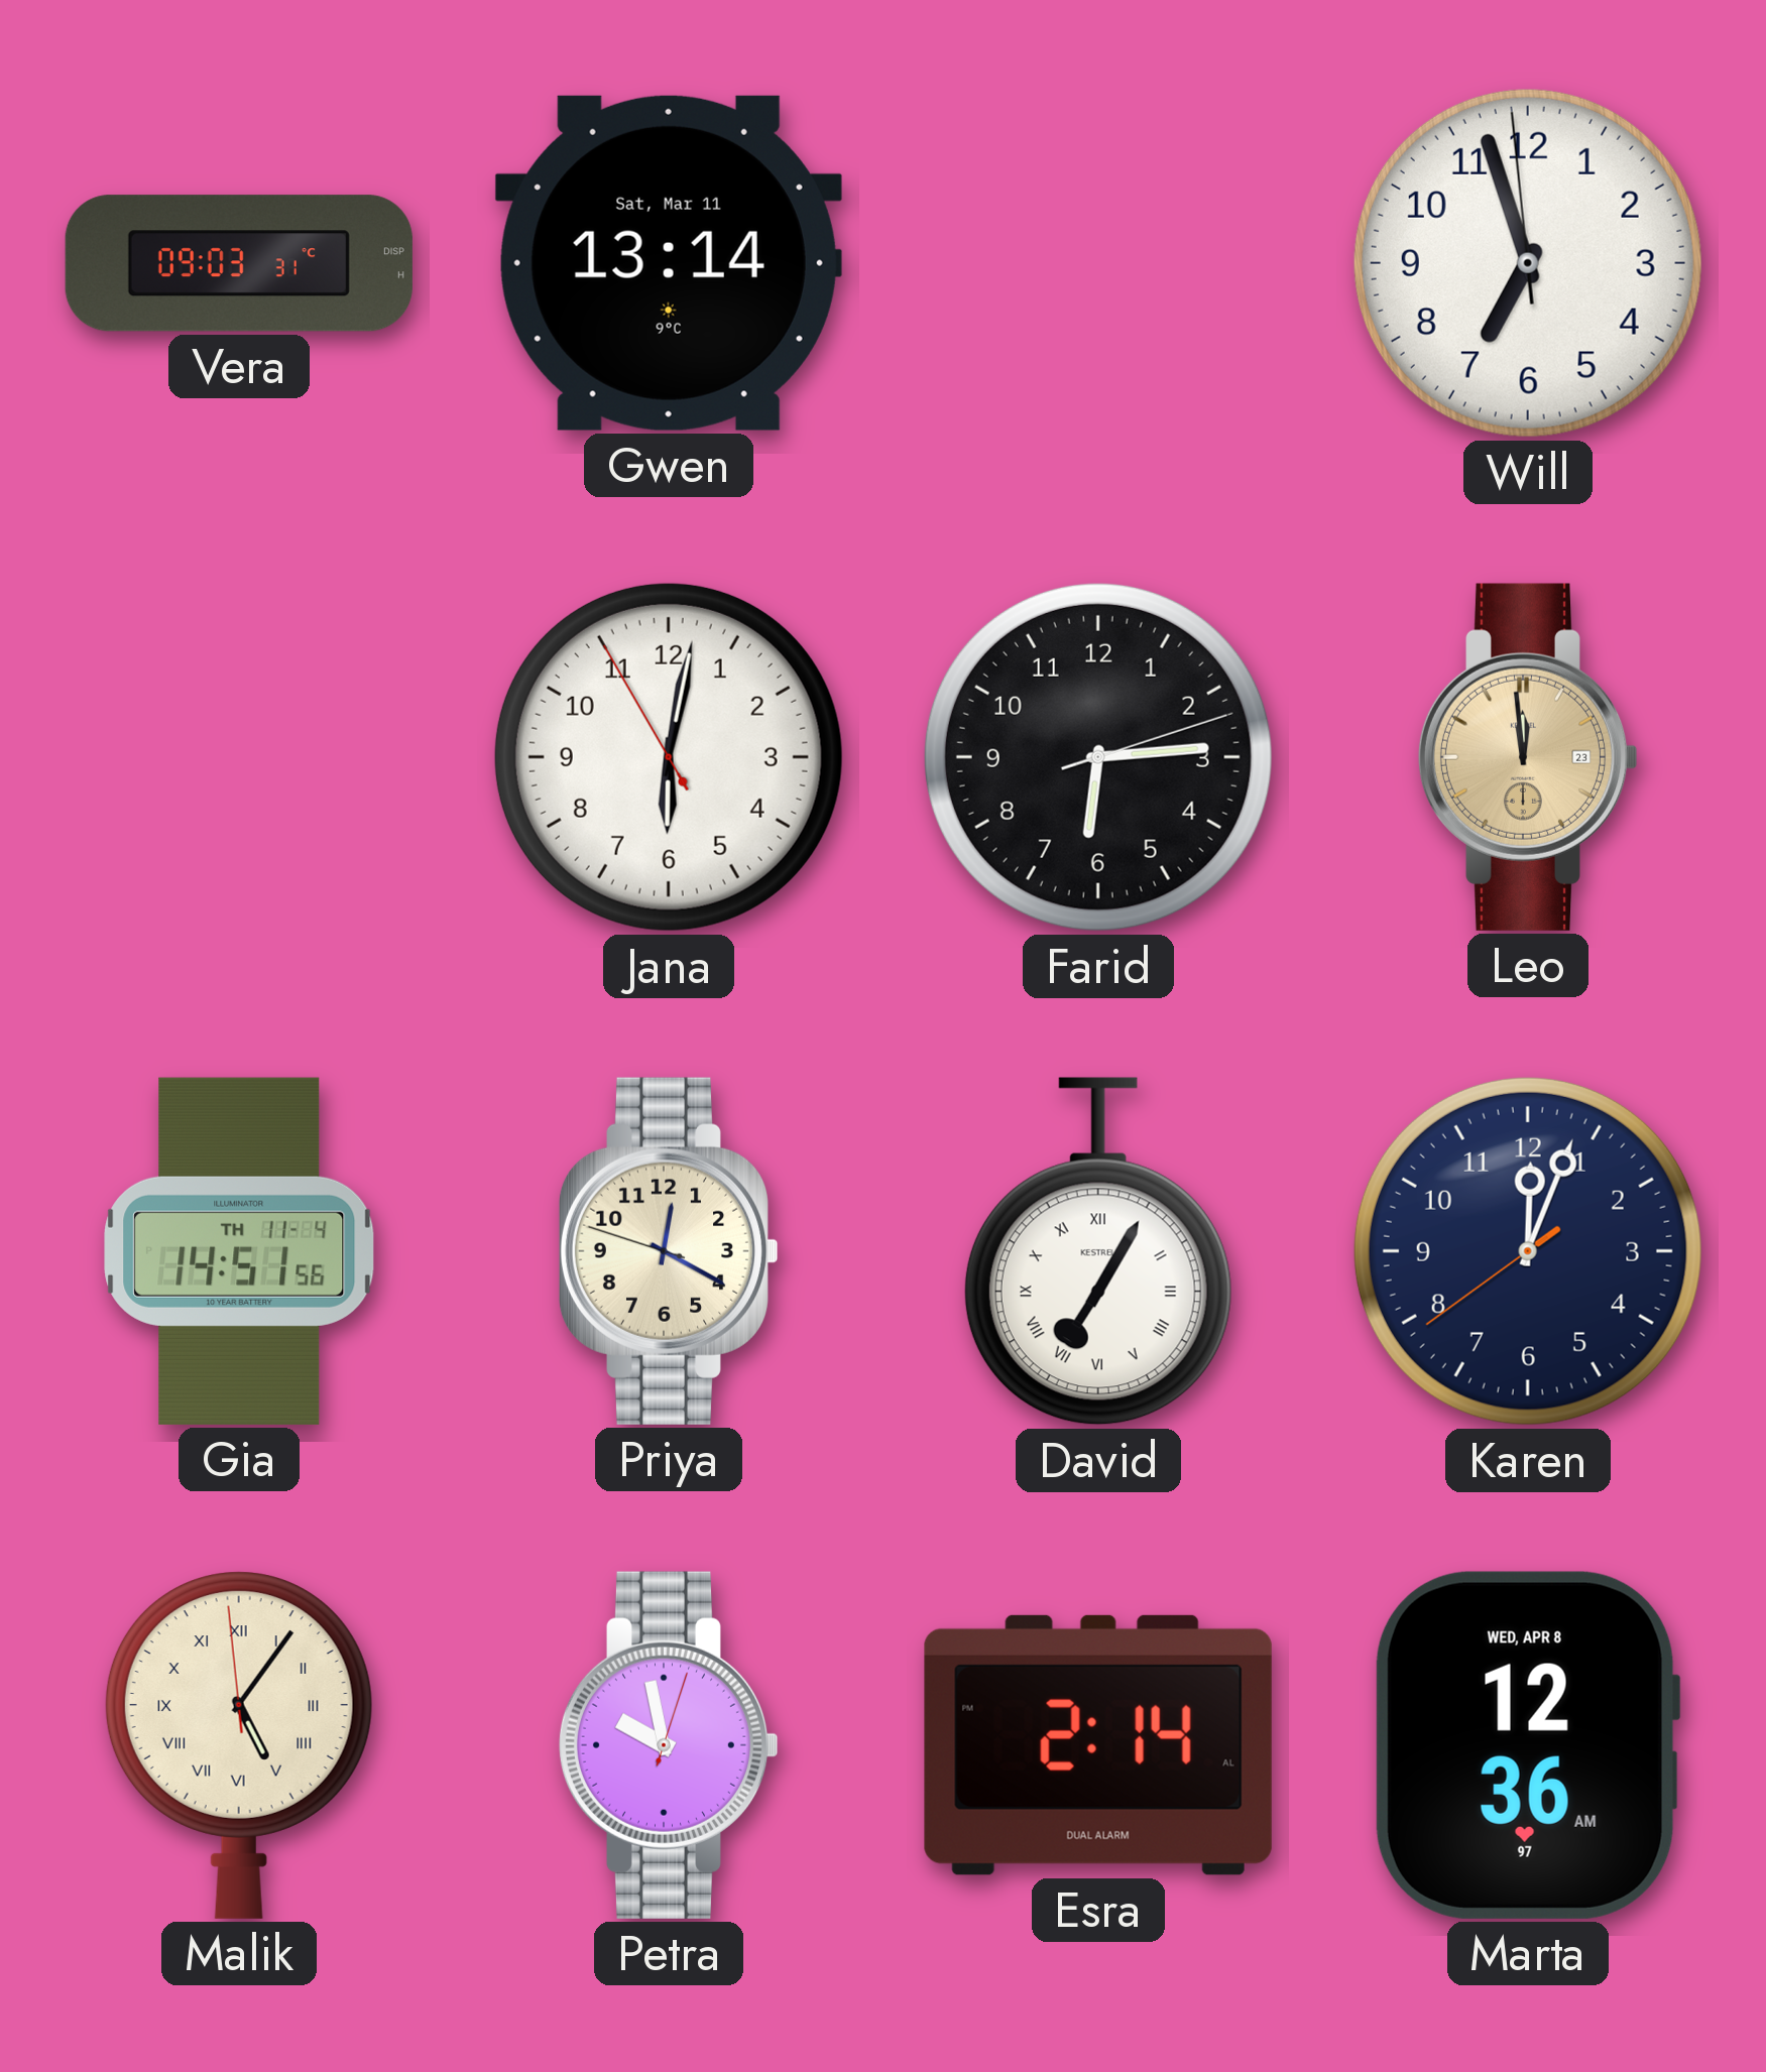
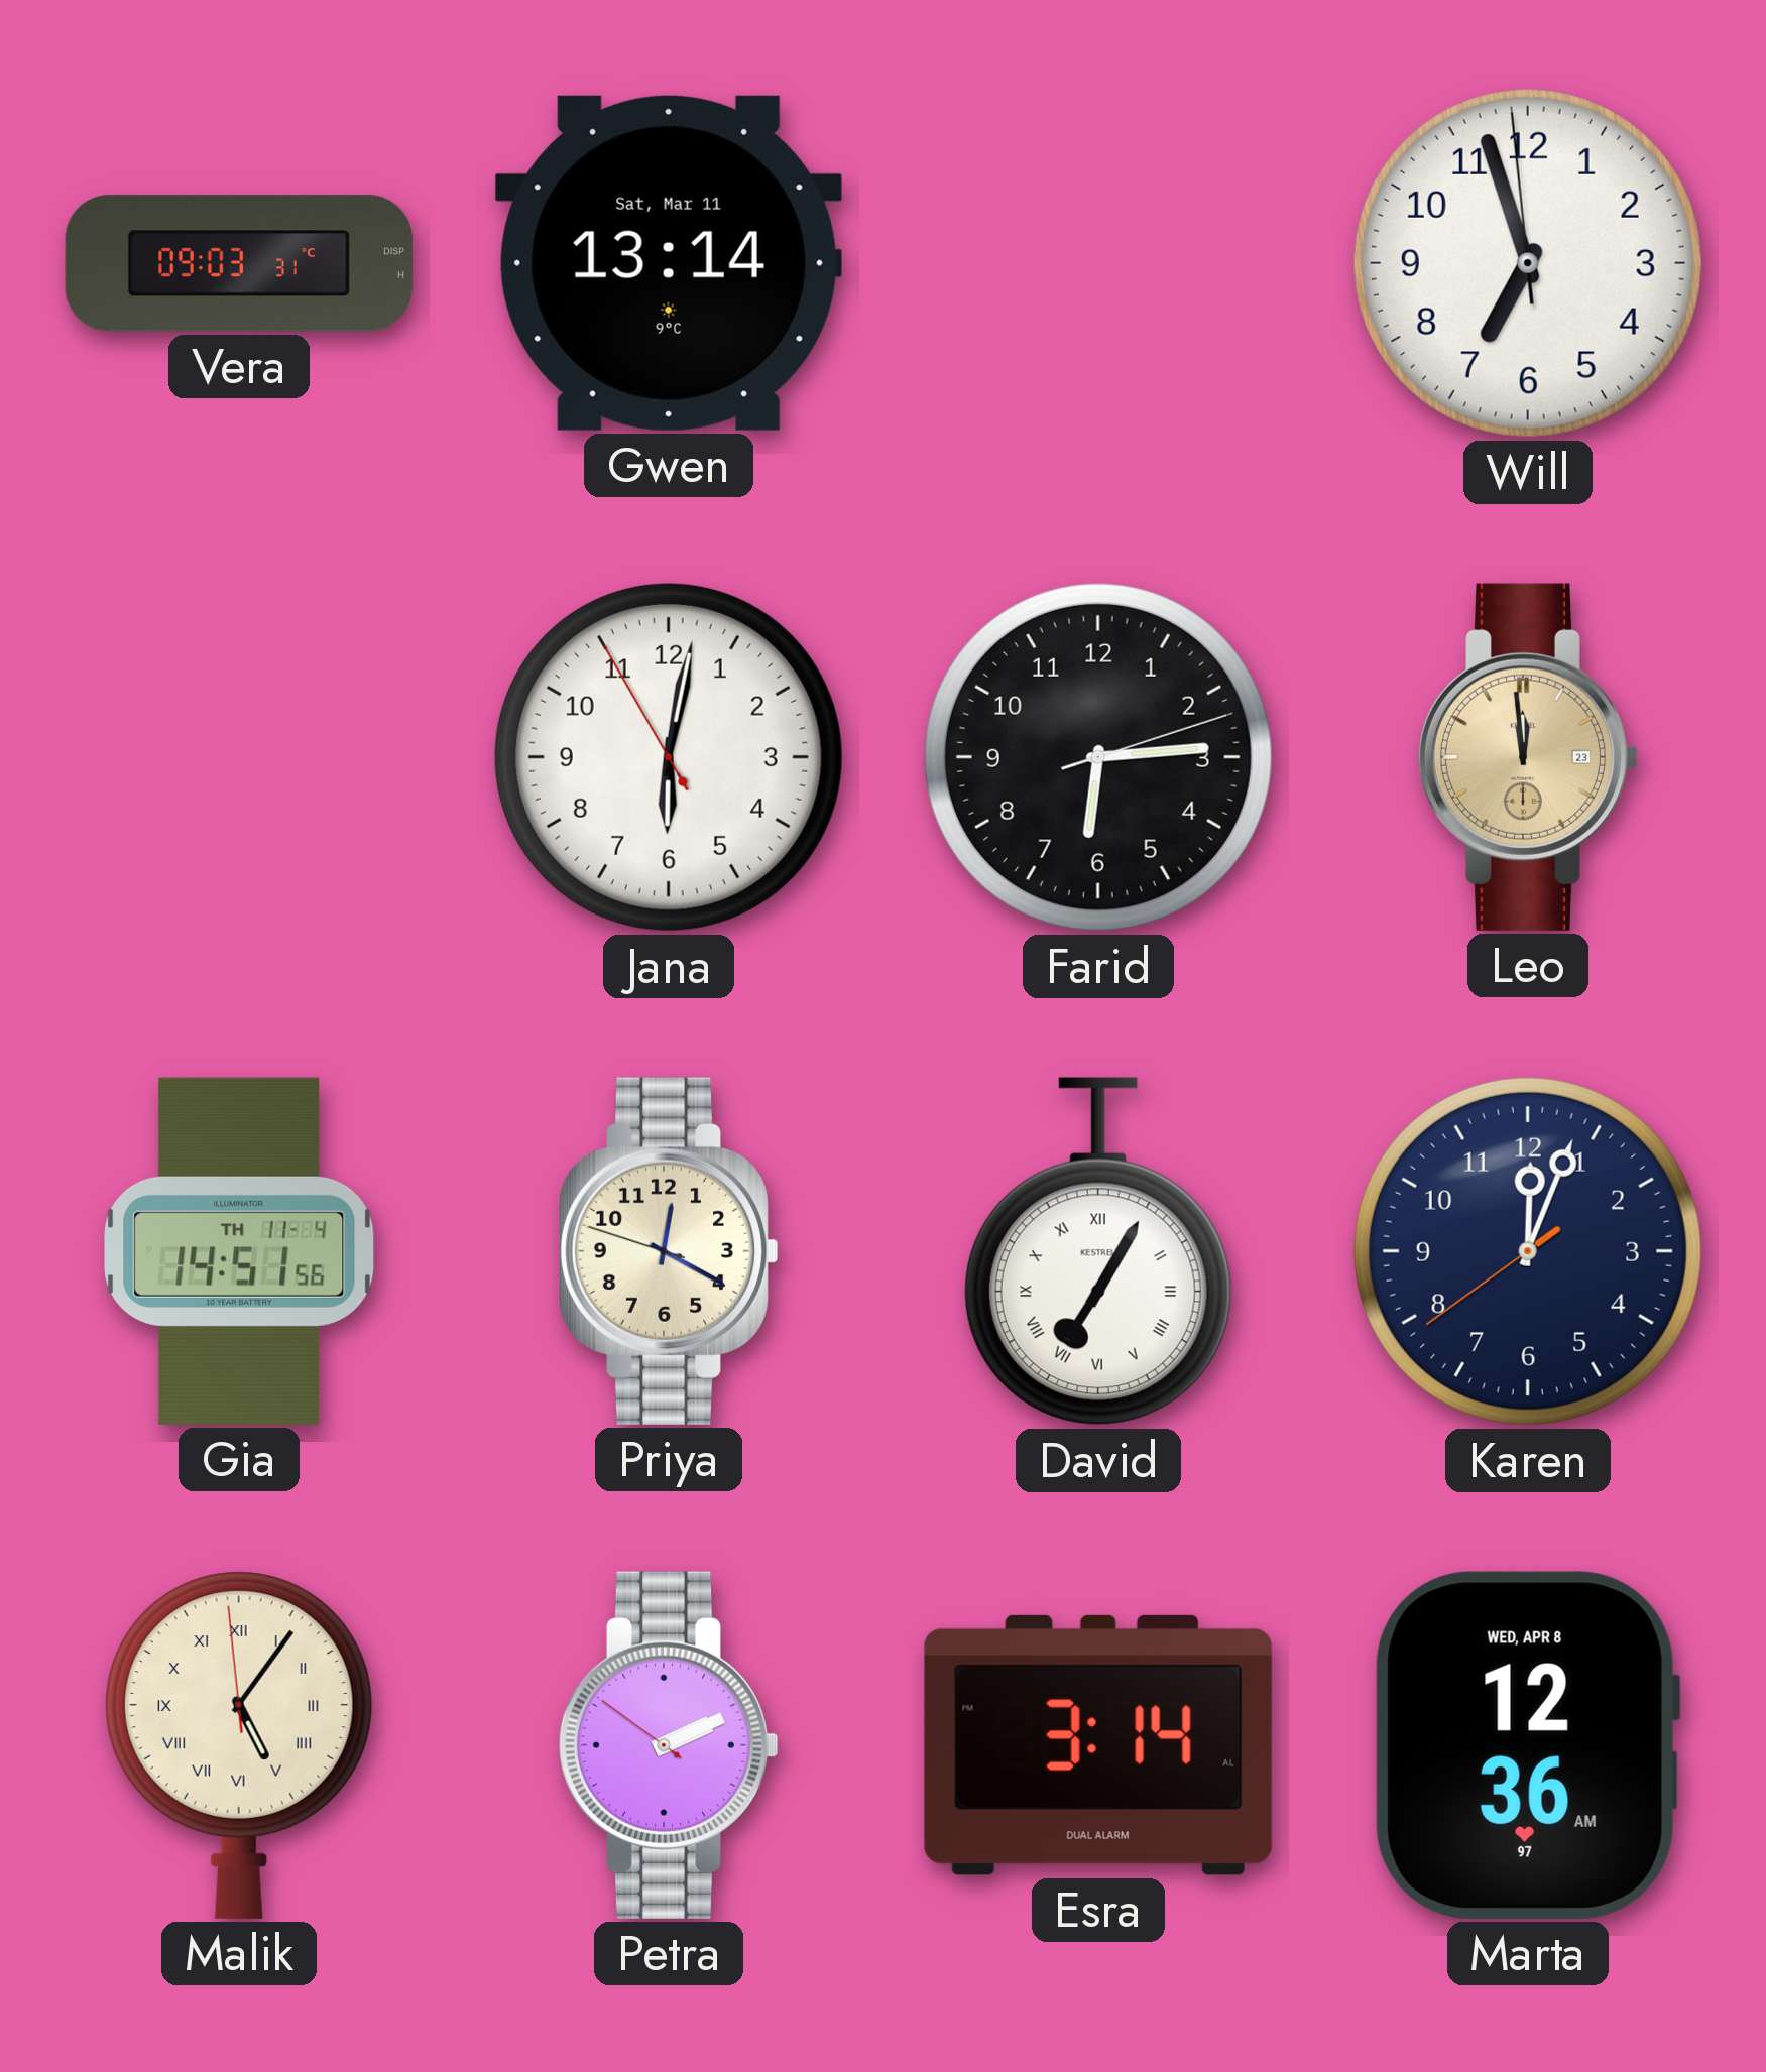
Petra: 9:58 -> 2:10 (669, 1745)
Esra: 2:14 -> 3:14 (1098, 1745)
